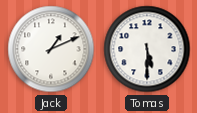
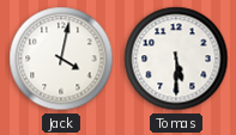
Jack: 1:11 -> 4:02 (61, 59)
